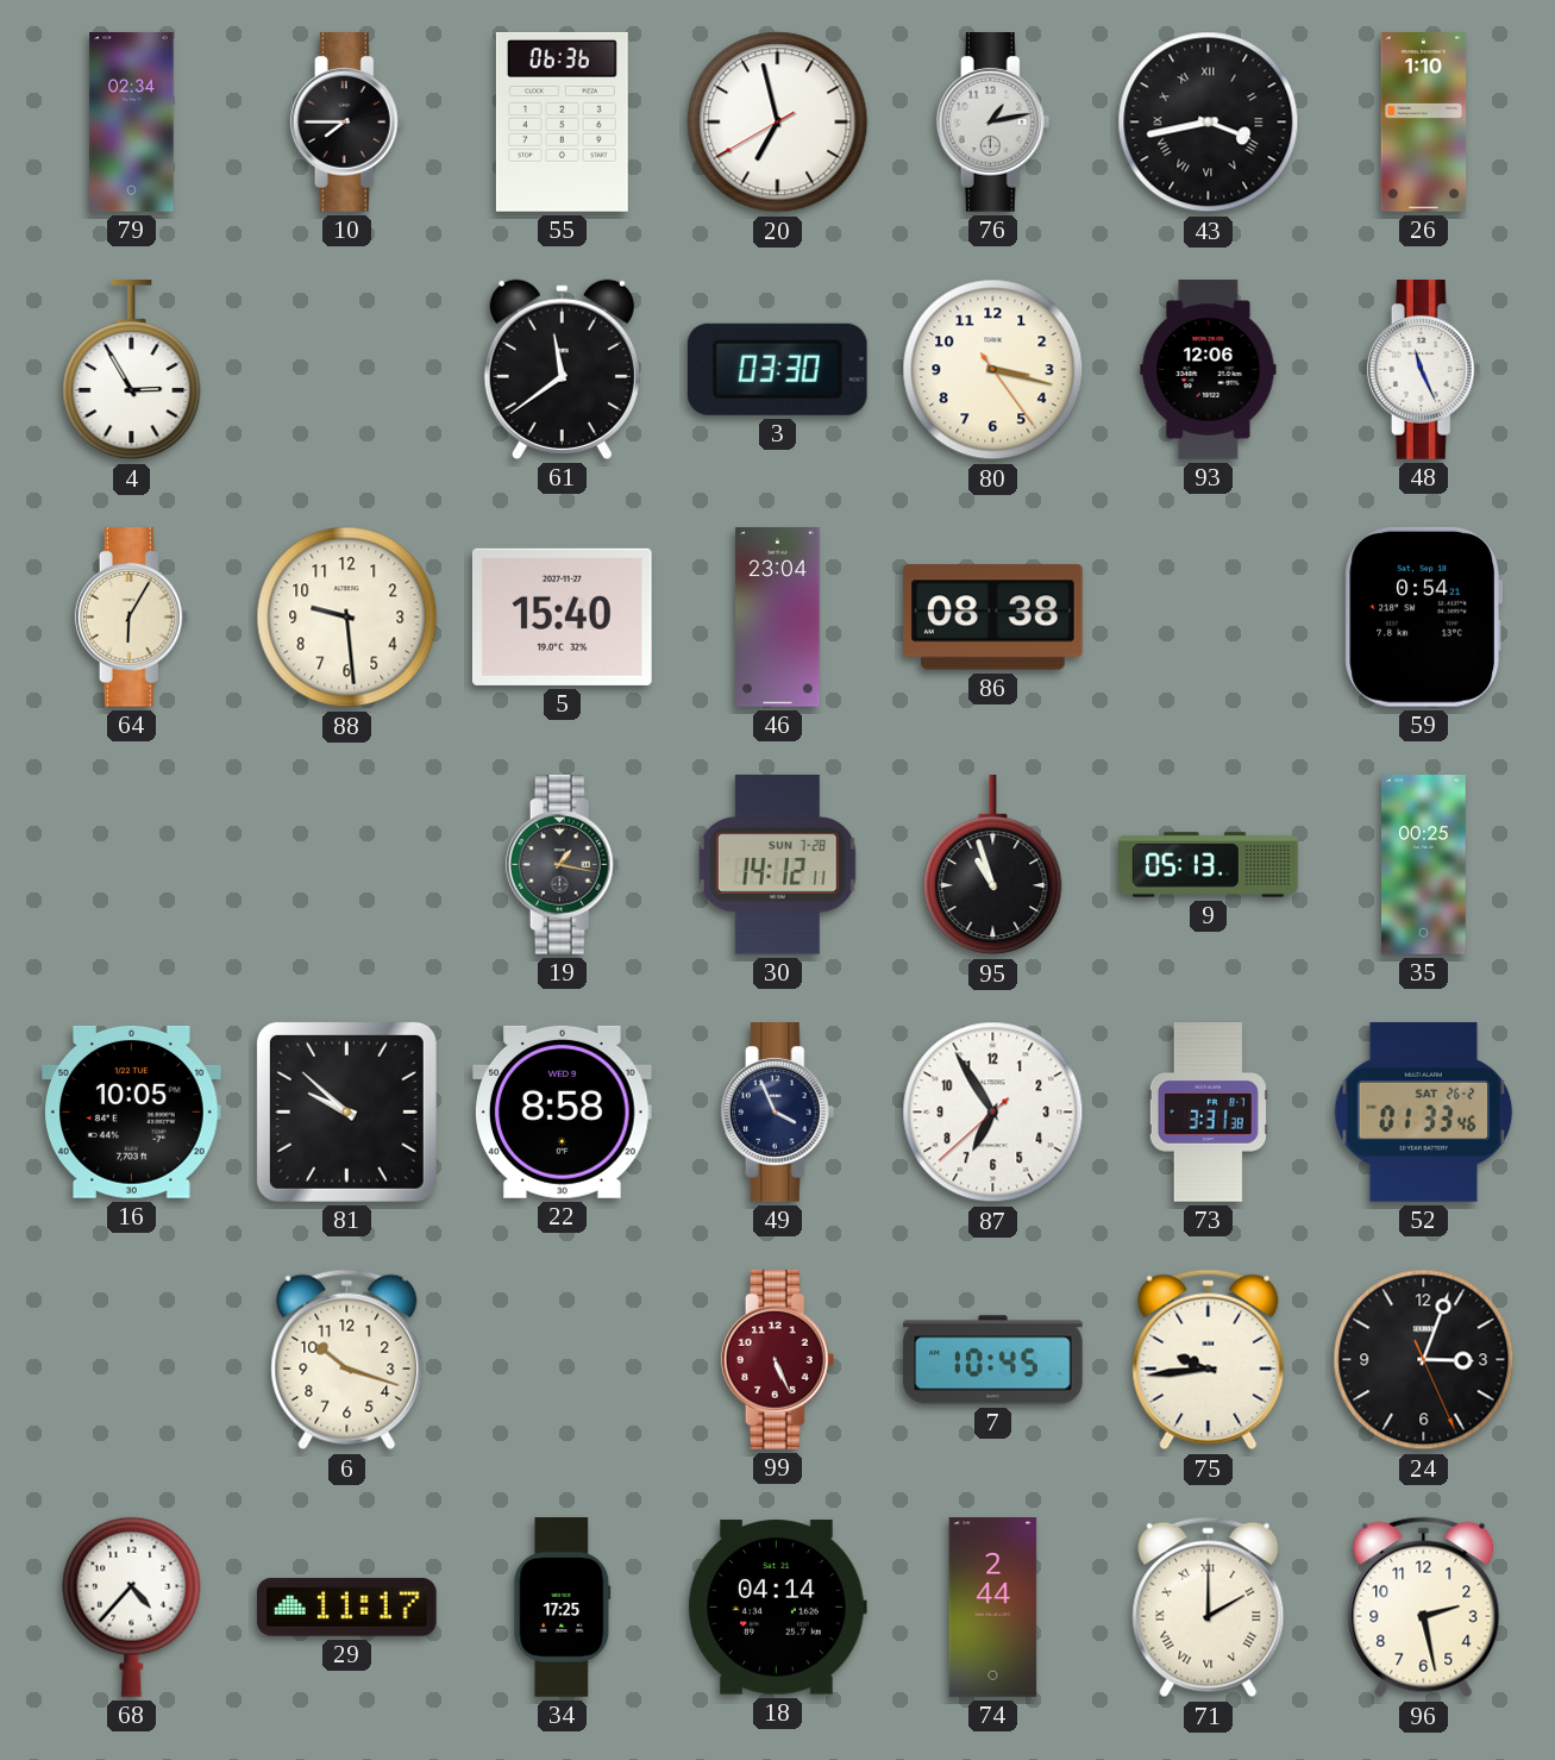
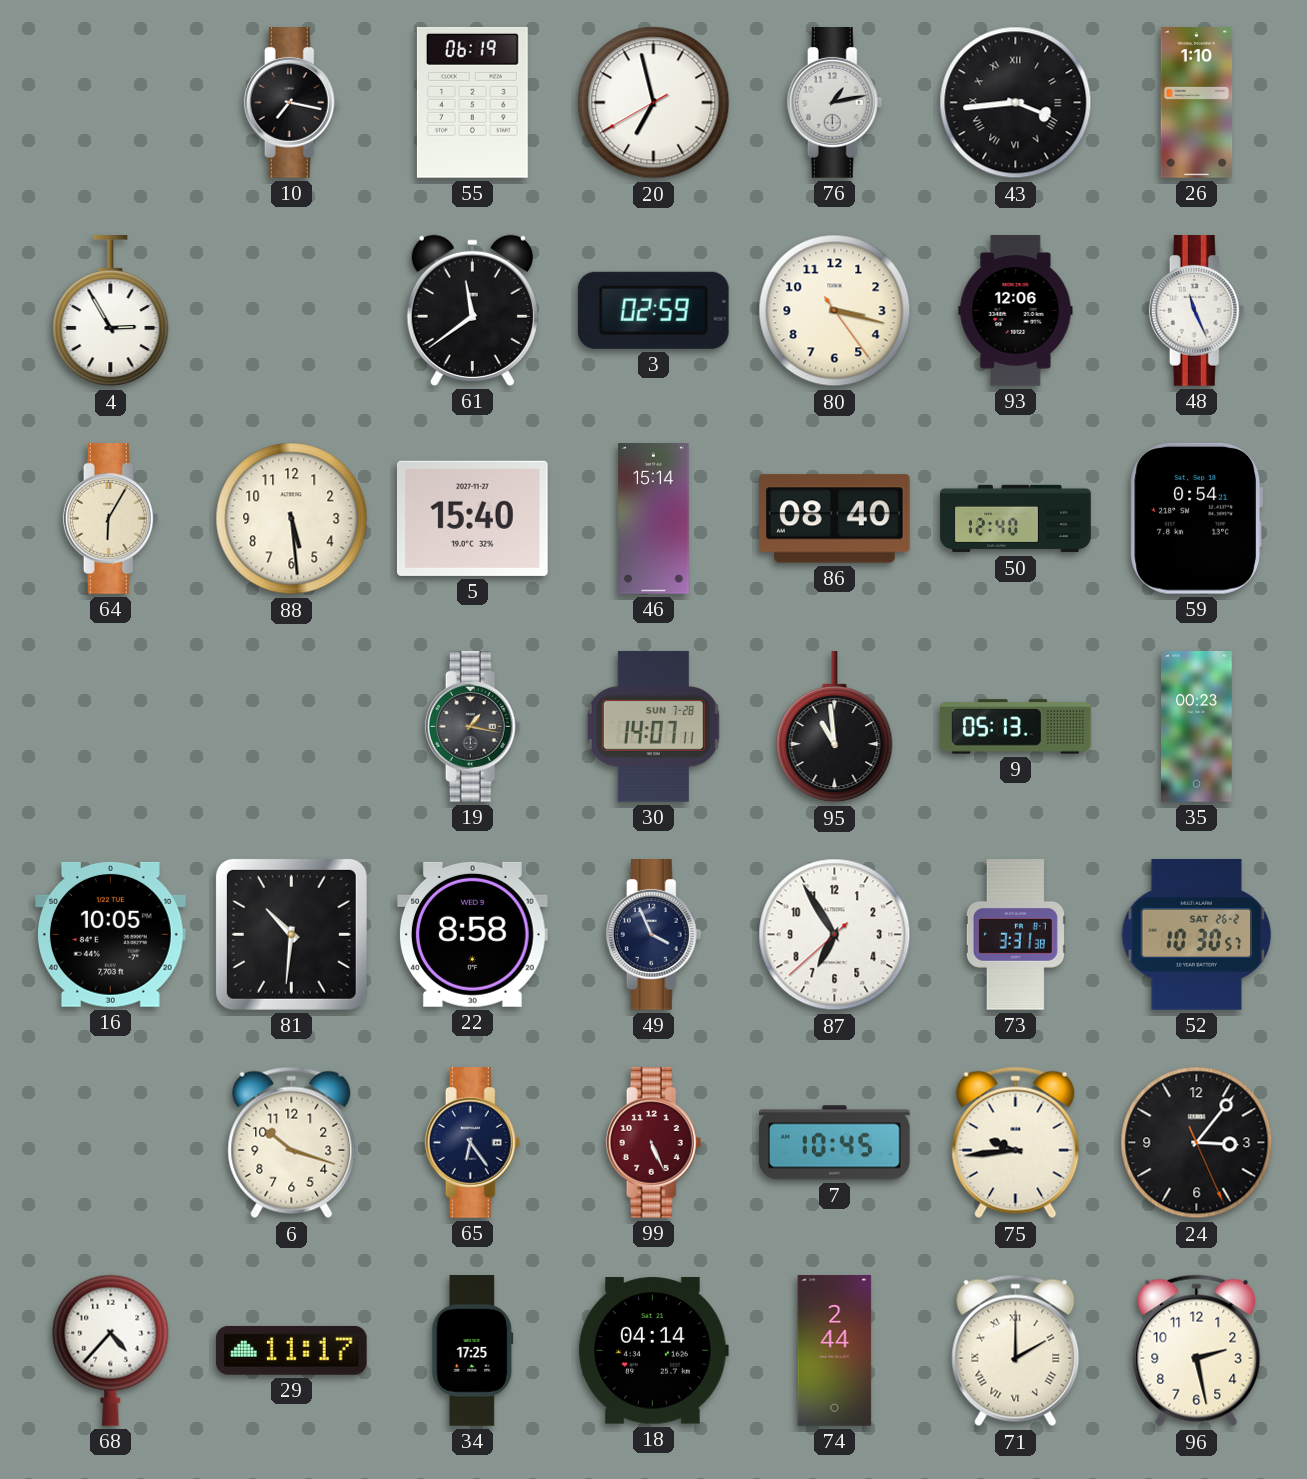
79: 02:34 -> none (132, 123)
10: 7:45 -> 7:17 (292, 103)
55: 06:36 -> 06:19 (472, 102)
43: 3:43 -> 3:44 (1016, 103)
3: 03:30 -> 02:59 (653, 310)
88: 9:29 -> 5:29 (292, 519)
46: 23:04 -> 15:14 (654, 519)
86: 08:38 -> 08:40 (835, 519)
50: none -> 12:40 (1016, 519)
30: 14:12 -> 14:07 (653, 726)
95: 10:57 -> 10:59 (835, 728)
35: 00:25 -> 00:23 (1197, 727)
81: 9:52 -> 10:31 (291, 934)
52: 01:33 -> 10:30 (1197, 935)
65: none -> 6:24 (473, 1143)
24: 3:03 -> 3:06 (1197, 1143)
